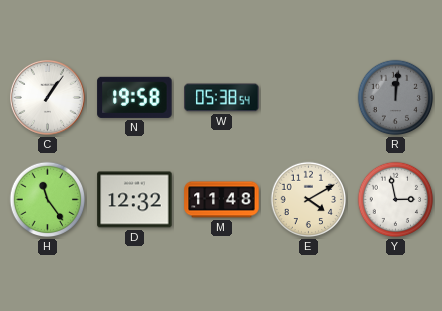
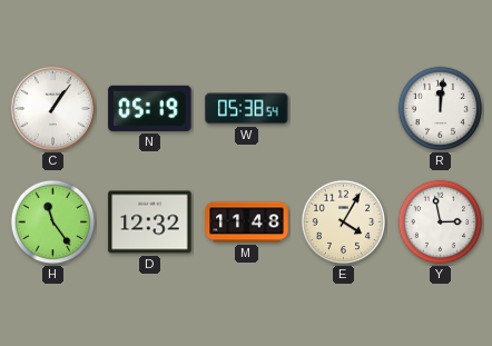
N: 19:58 -> 05:19 (150, 108)
R dial: grey -> white (441, 109)
E: 4:10 -> 4:05 (344, 223)
